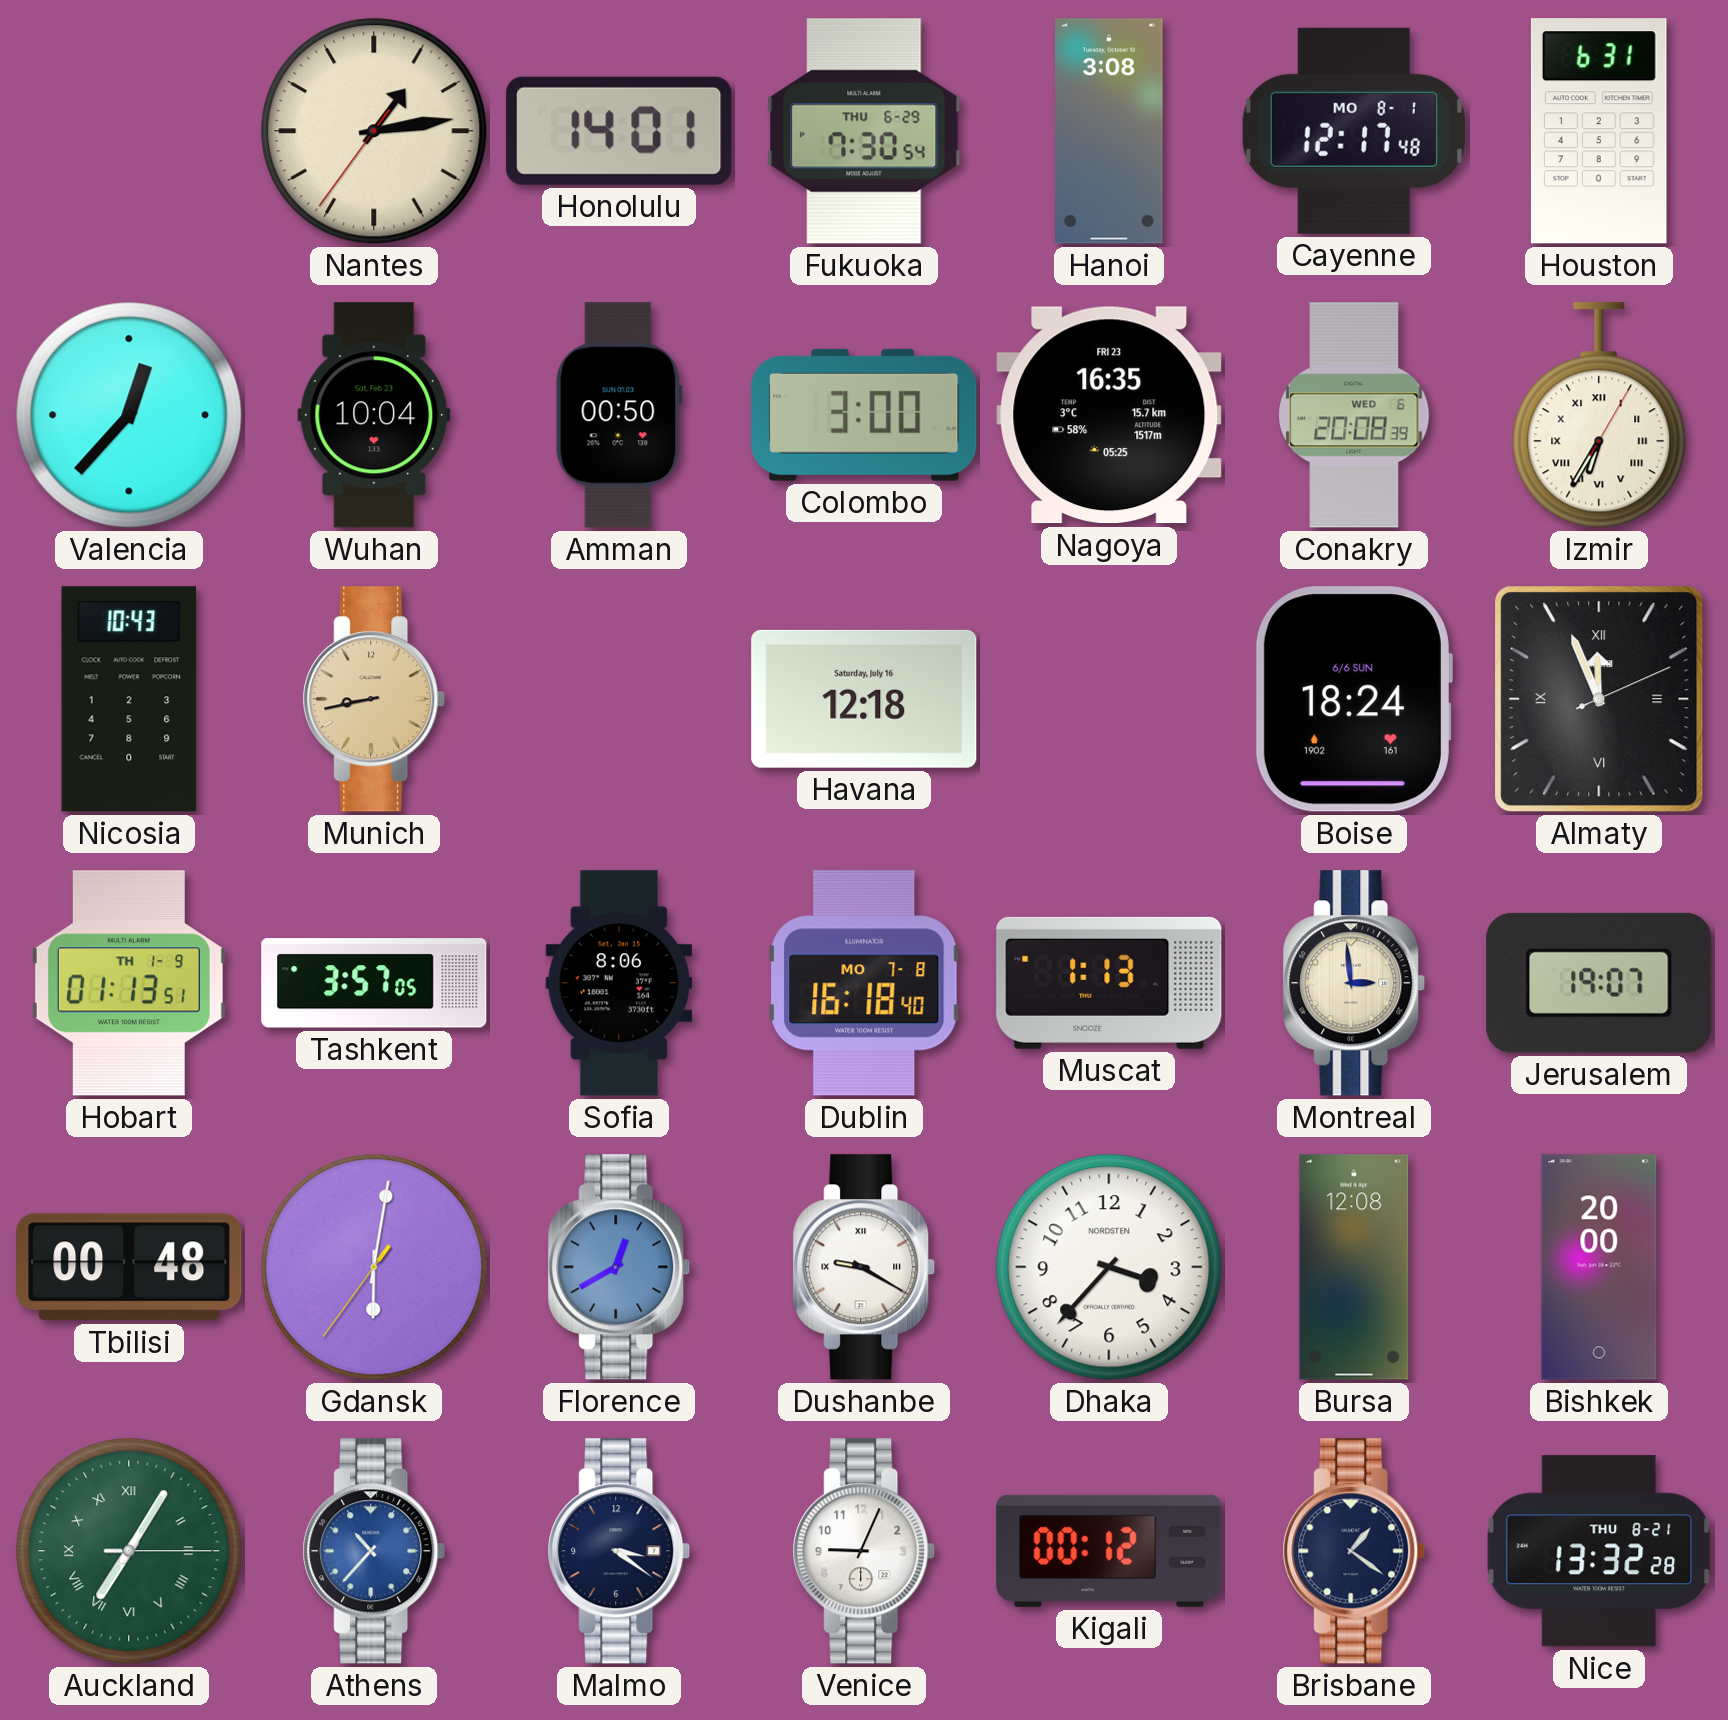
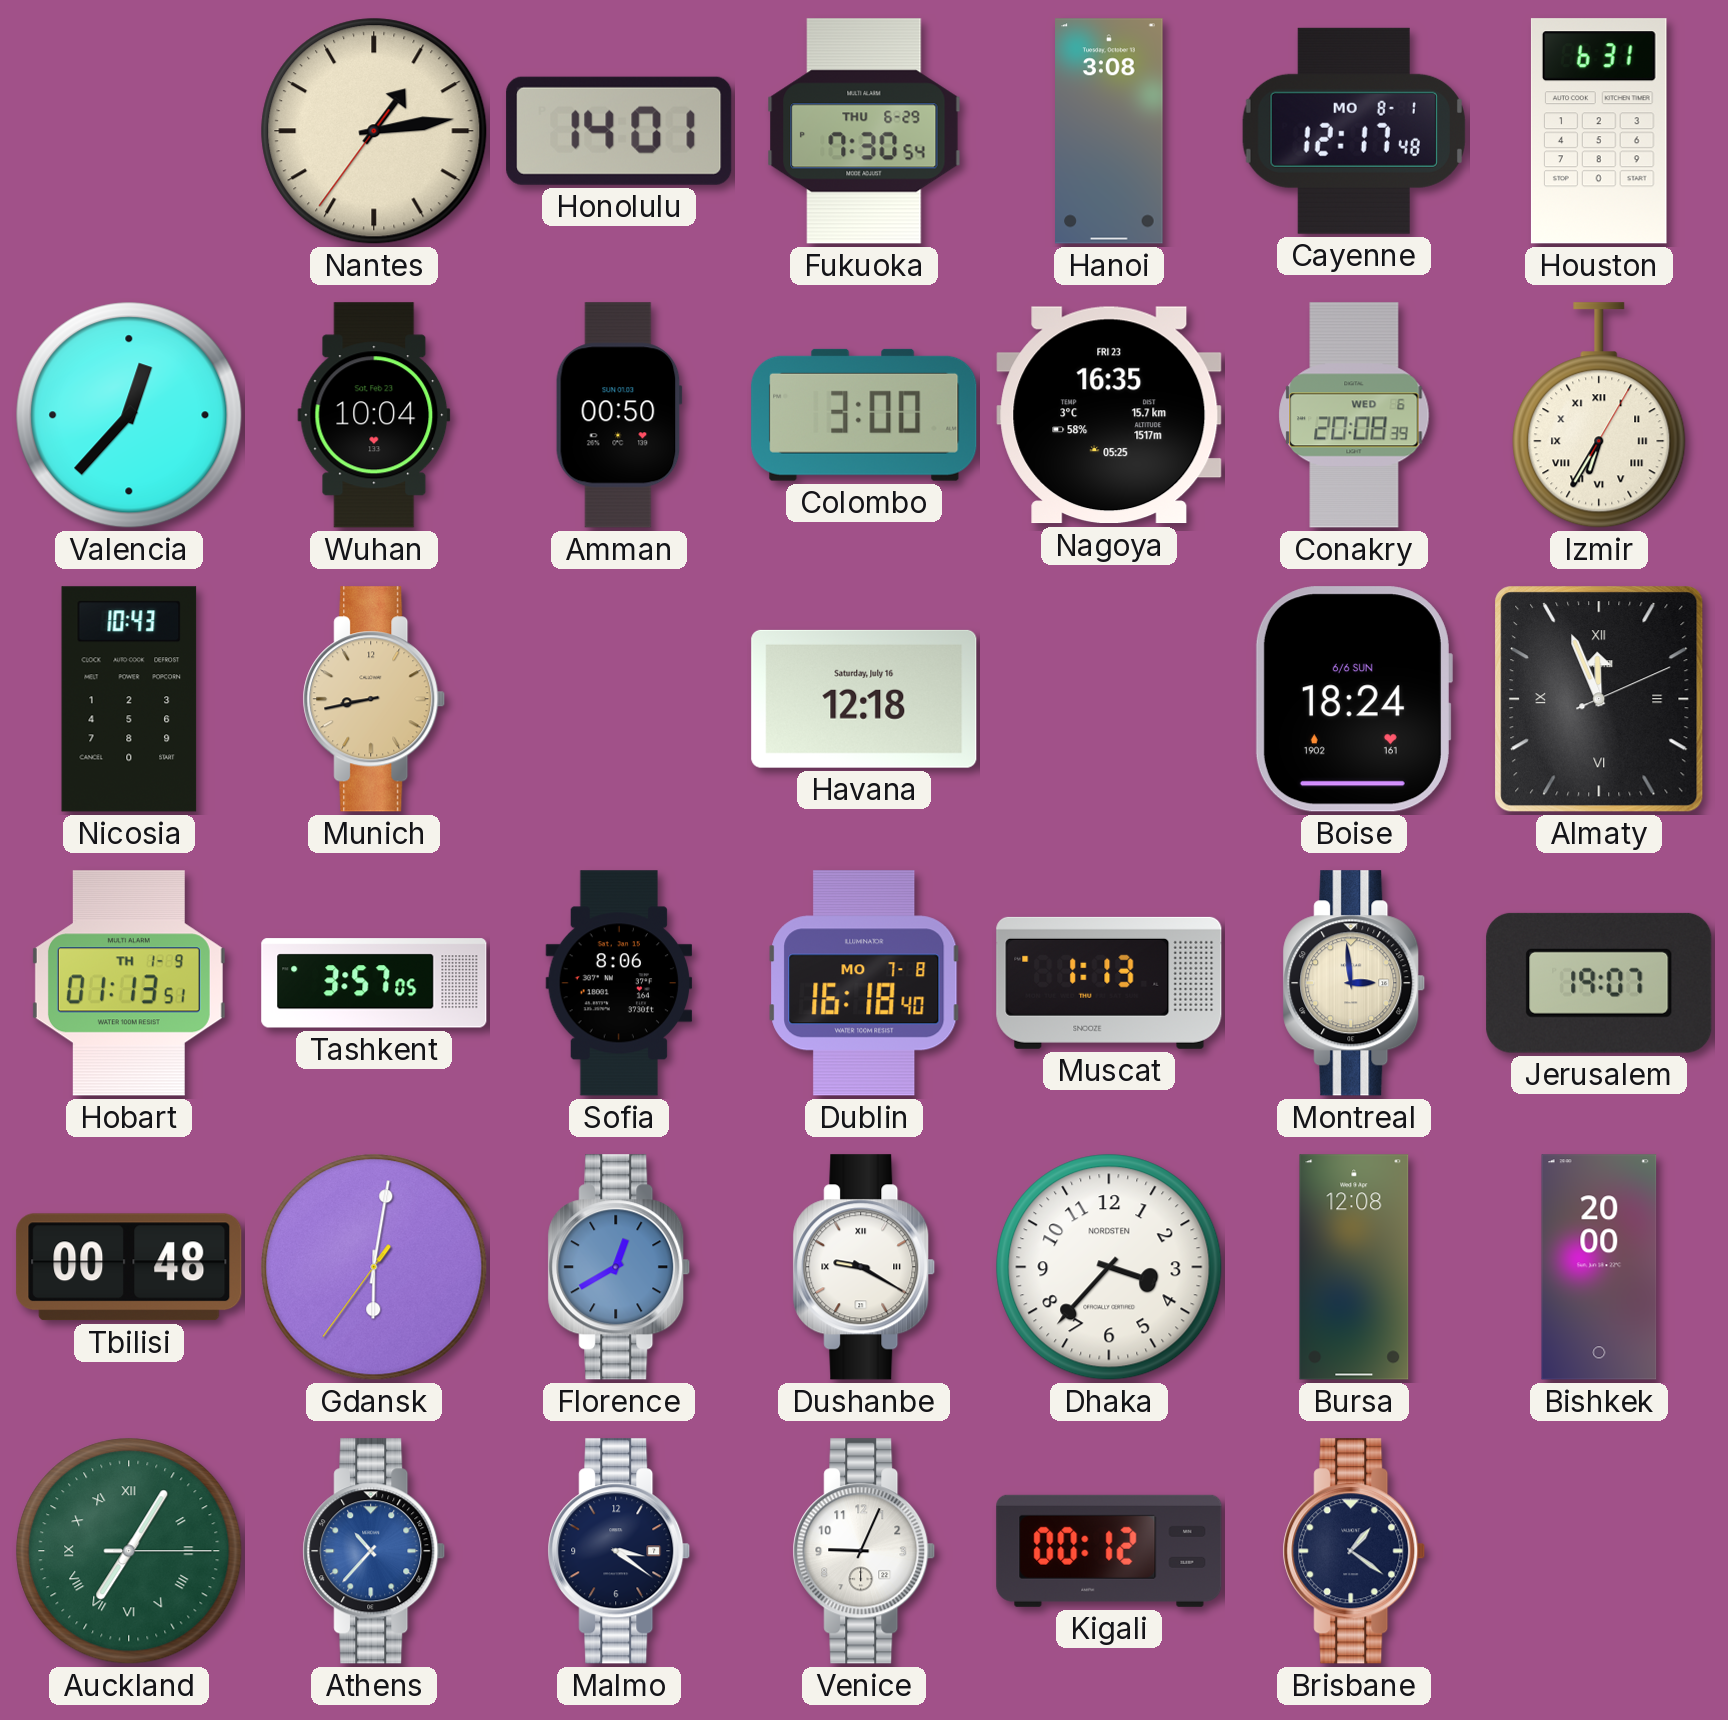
Nice: 13:32 -> none (1599, 1551)
